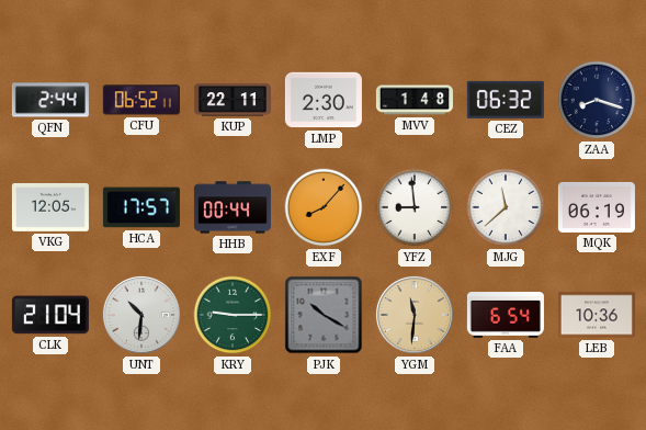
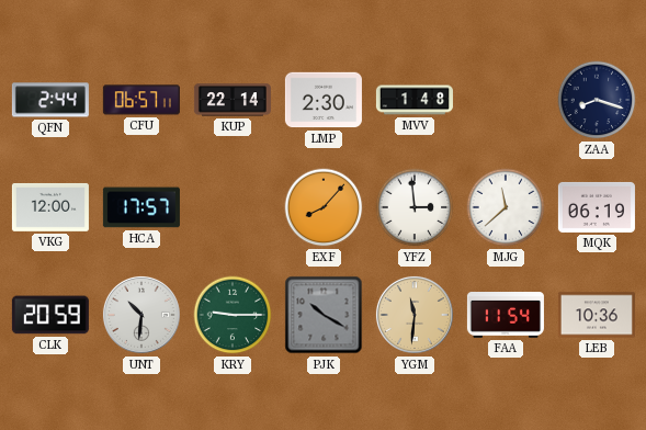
CFU: 06:52 -> 06:57 (141, 100)
KUP: 22:11 -> 22:14 (233, 100)
CEZ: 06:32 -> none (506, 100)
VKG: 12:05 -> 12:00 (50, 207)
HHB: 00:44 -> none (233, 207)
YFZ: 8:59 -> 2:59 (415, 207)
CLK: 21:04 -> 20:59 (50, 315)
FAA: 6:54 -> 11:54 (506, 316)
